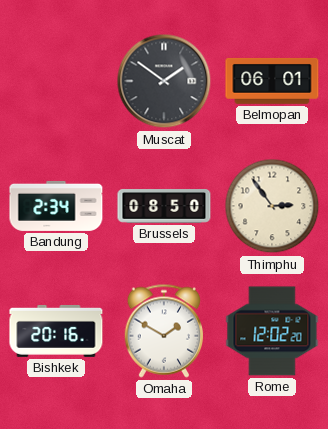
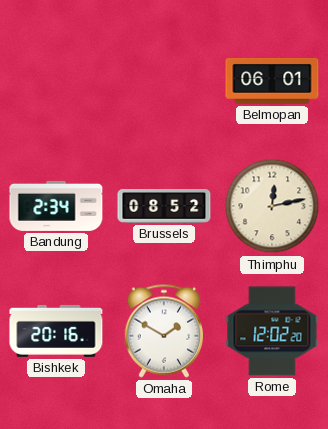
Muscat: 1:51 -> none (164, 81)
Brussels: 08:50 -> 08:52 (164, 206)
Thimphu: 2:54 -> 12:13 (272, 206)
